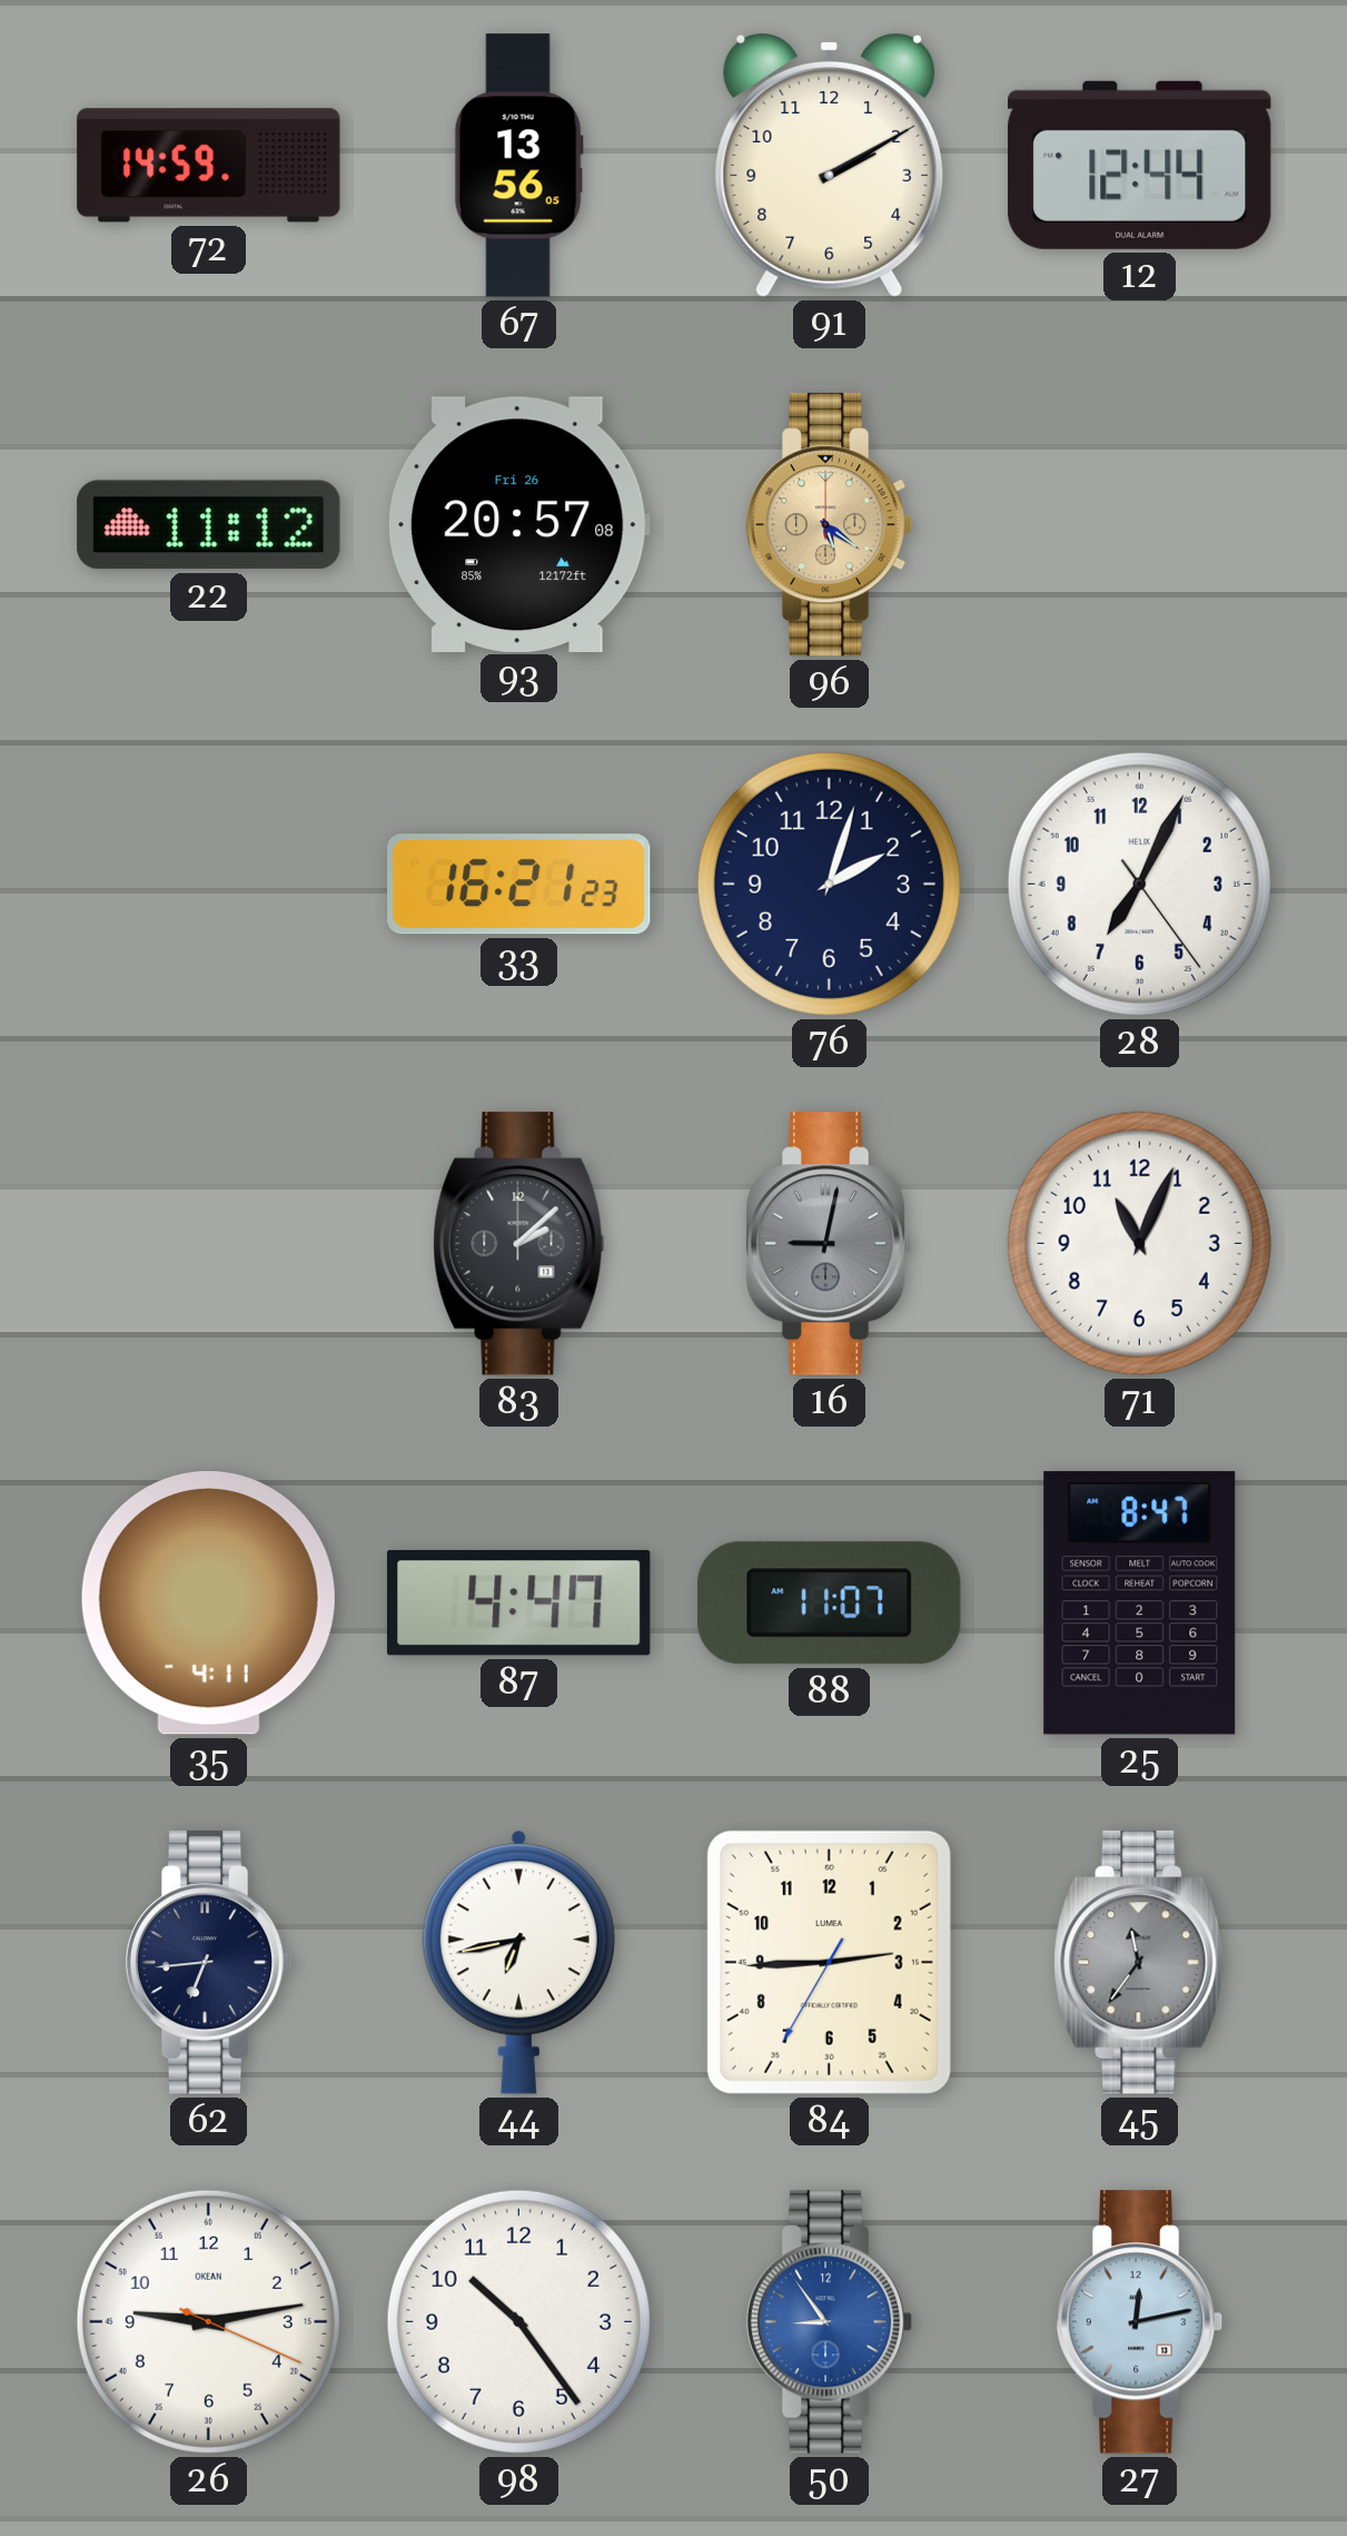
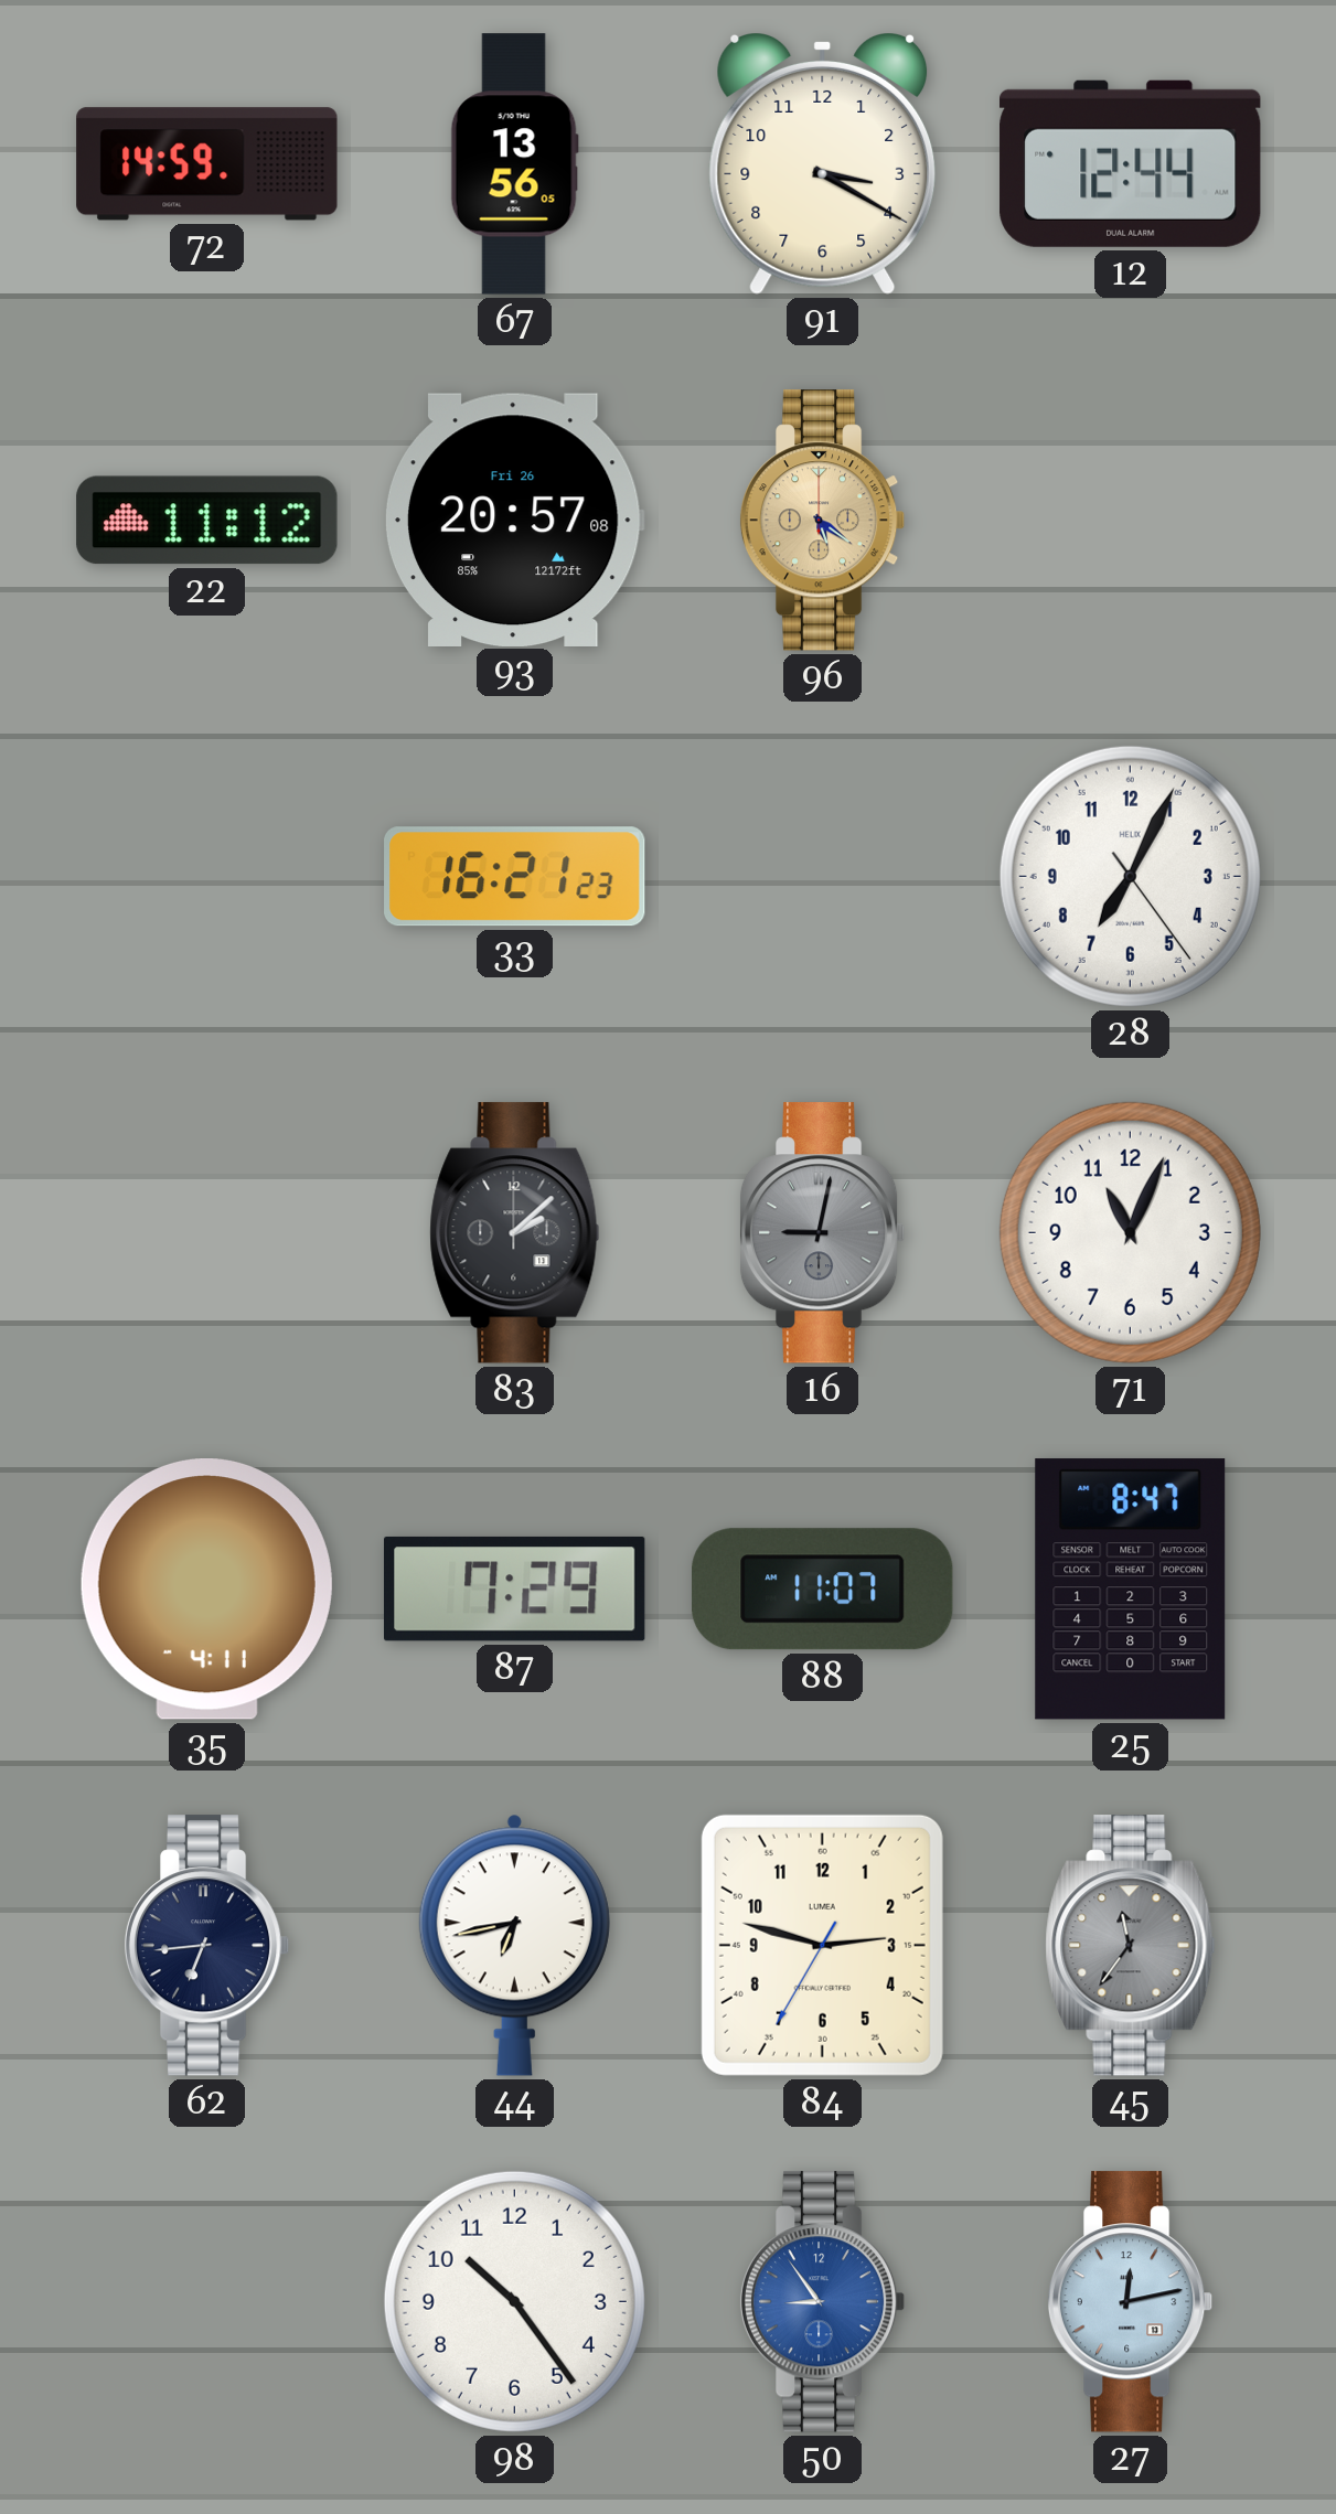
91: 2:10 -> 3:20 (823, 164)
76: 2:03 -> none (829, 884)
87: 4:47 -> 7:29 (514, 1588)
84: 2:44 -> 2:47 (822, 1945)
26: 9:13 -> none (208, 2321)
